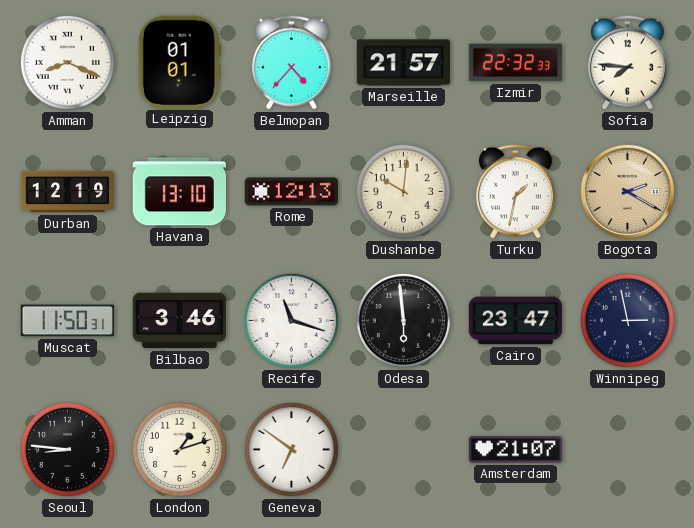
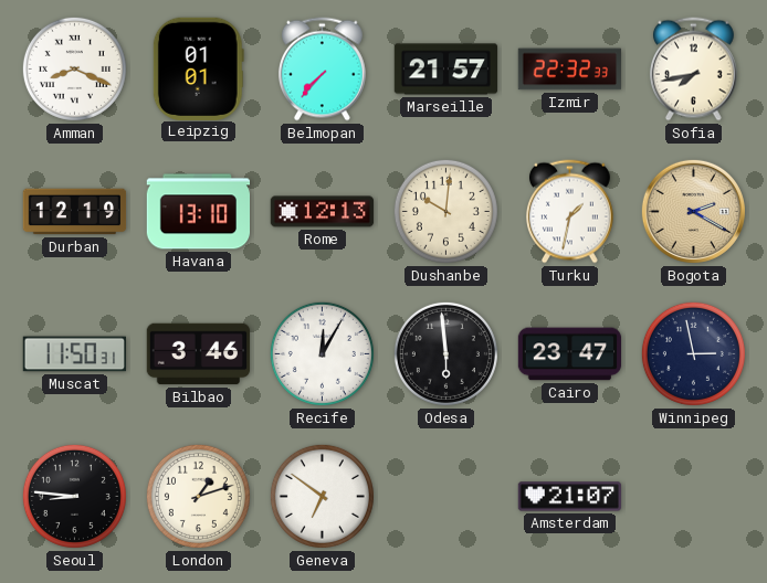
Belmopan: 4:37 -> 7:37 (322, 70)
Sofia: 7:46 -> 7:43 (693, 70)
Recife: 11:18 -> 12:05 (322, 353)
